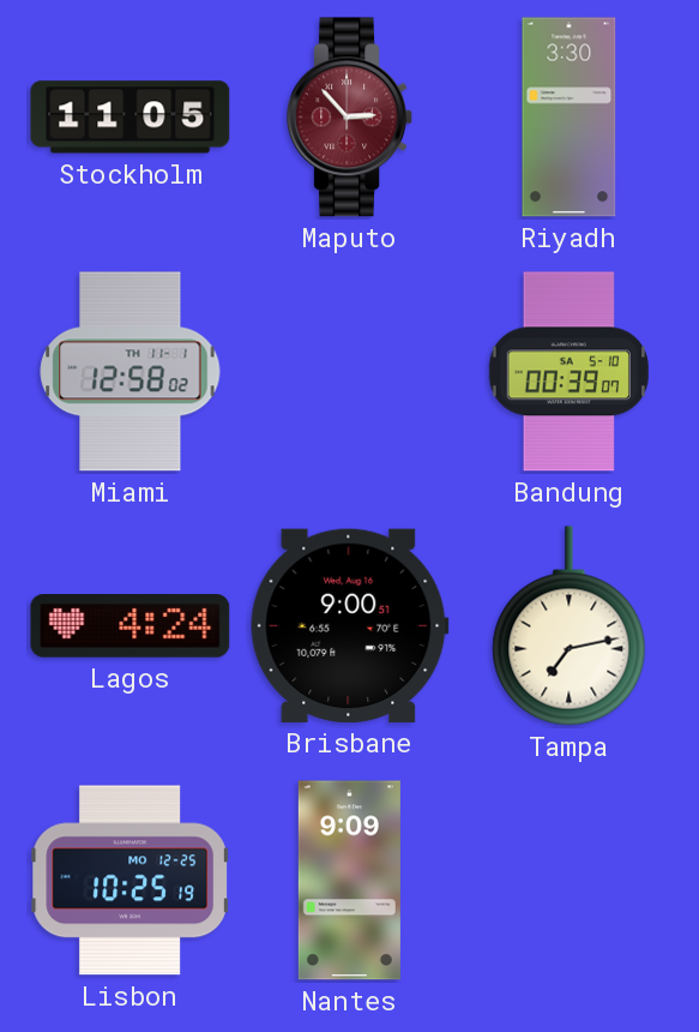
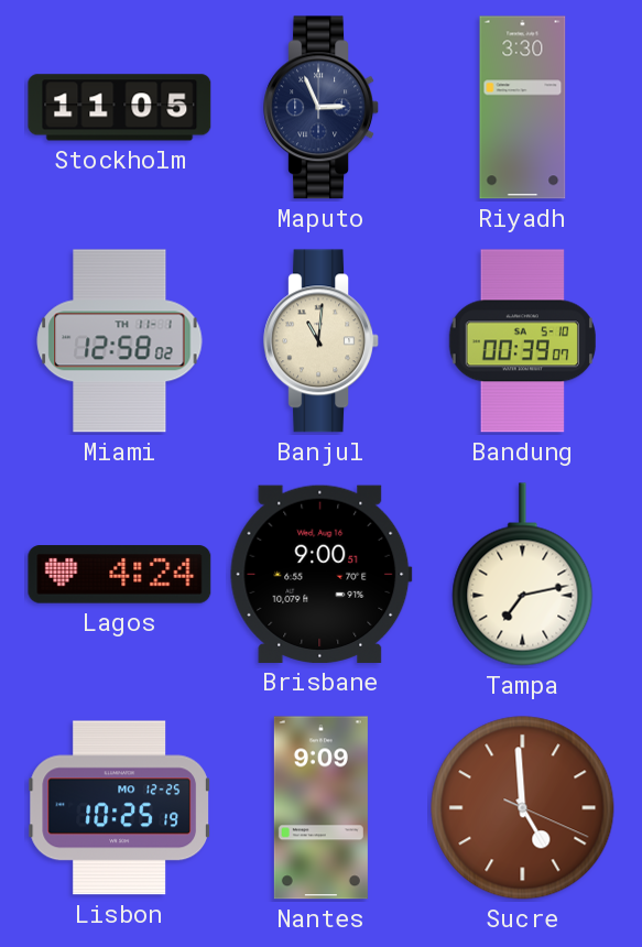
Maputo: 2:53 -> 2:56 (320, 108)
Maputo dial: burgundy -> navy (320, 108)
Banjul: none -> 11:01 (320, 341)
Sucre: none -> 4:59 (523, 808)
